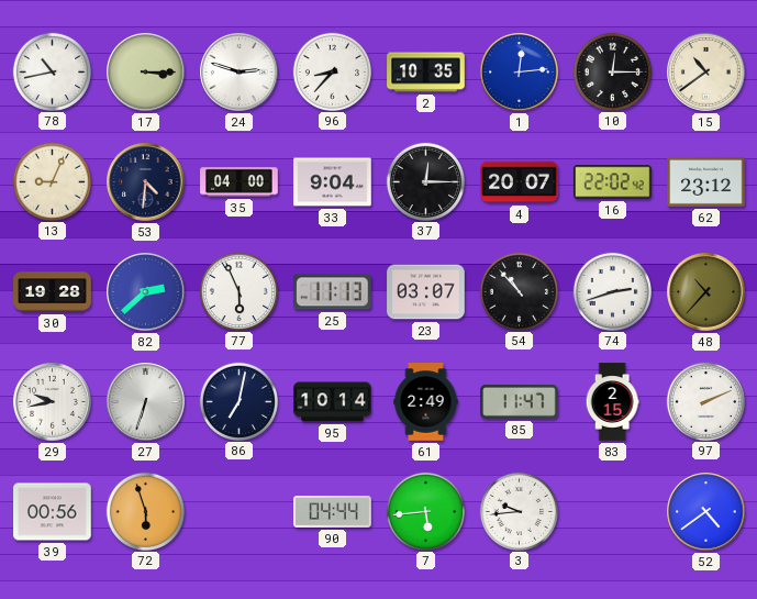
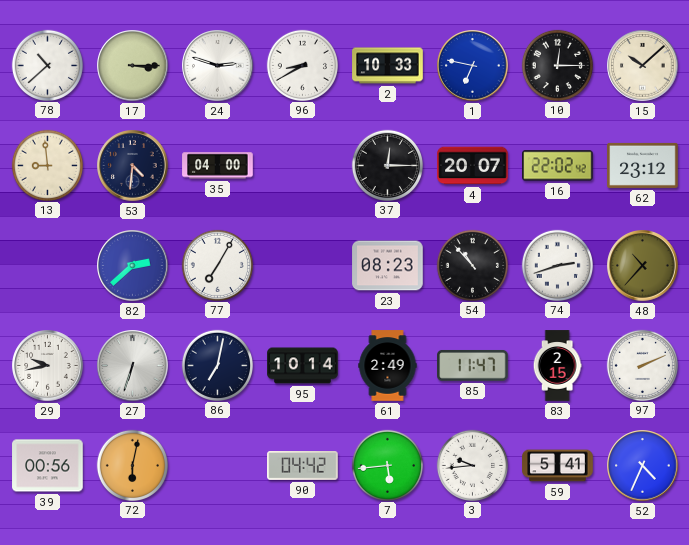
78: 10:43 -> 10:38 (47, 65)
96: 8:37 -> 8:40 (302, 65)
2: 10:35 -> 10:33 (388, 66)
1: 12:14 -> 6:47 (473, 66)
15: 10:39 -> 10:08 (643, 66)
13: 9:04 -> 8:59 (47, 165)
33: 9:04 -> none (333, 182)
30: 19:28 -> none (53, 292)
77: 5:56 -> 7:05 (217, 265)
25: 11:13 -> none (333, 292)
23: 03:07 -> 08:23 (388, 266)
72: 5:57 -> 6:02 (132, 465)
90: 04:44 -> 04:42 (303, 466)
59: none -> 5:41 (558, 466)
52: 4:39 -> 4:34 (643, 466)
